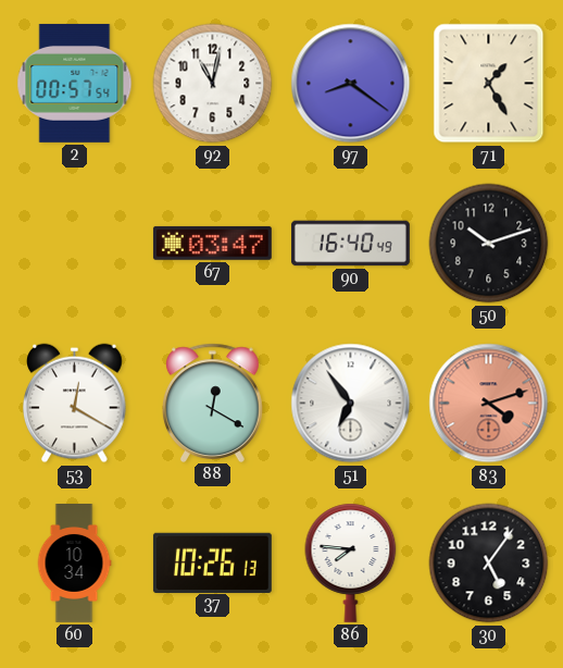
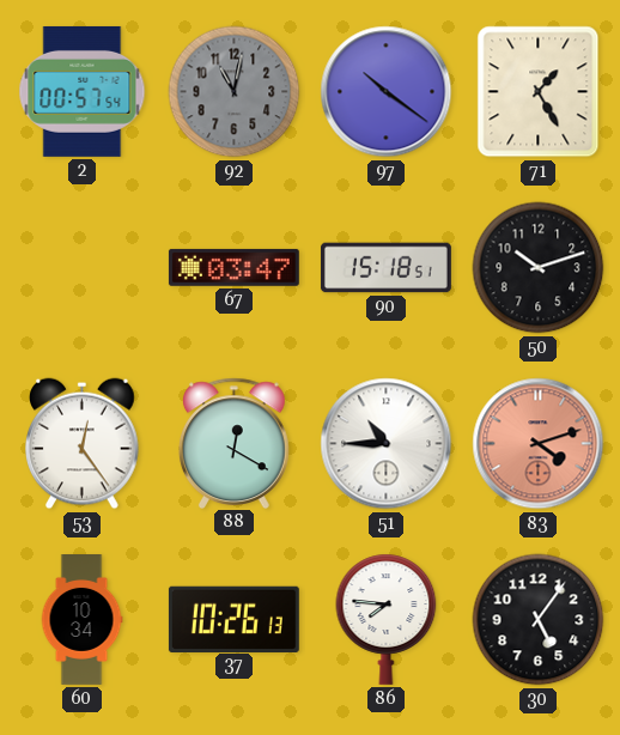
92 dial: white -> grey (235, 92)
97: 8:21 -> 10:21 (387, 92)
90: 16:40 -> 15:18 (385, 268)
53: 12:20 -> 12:24 (83, 444)
51: 6:54 -> 10:45 (387, 444)
